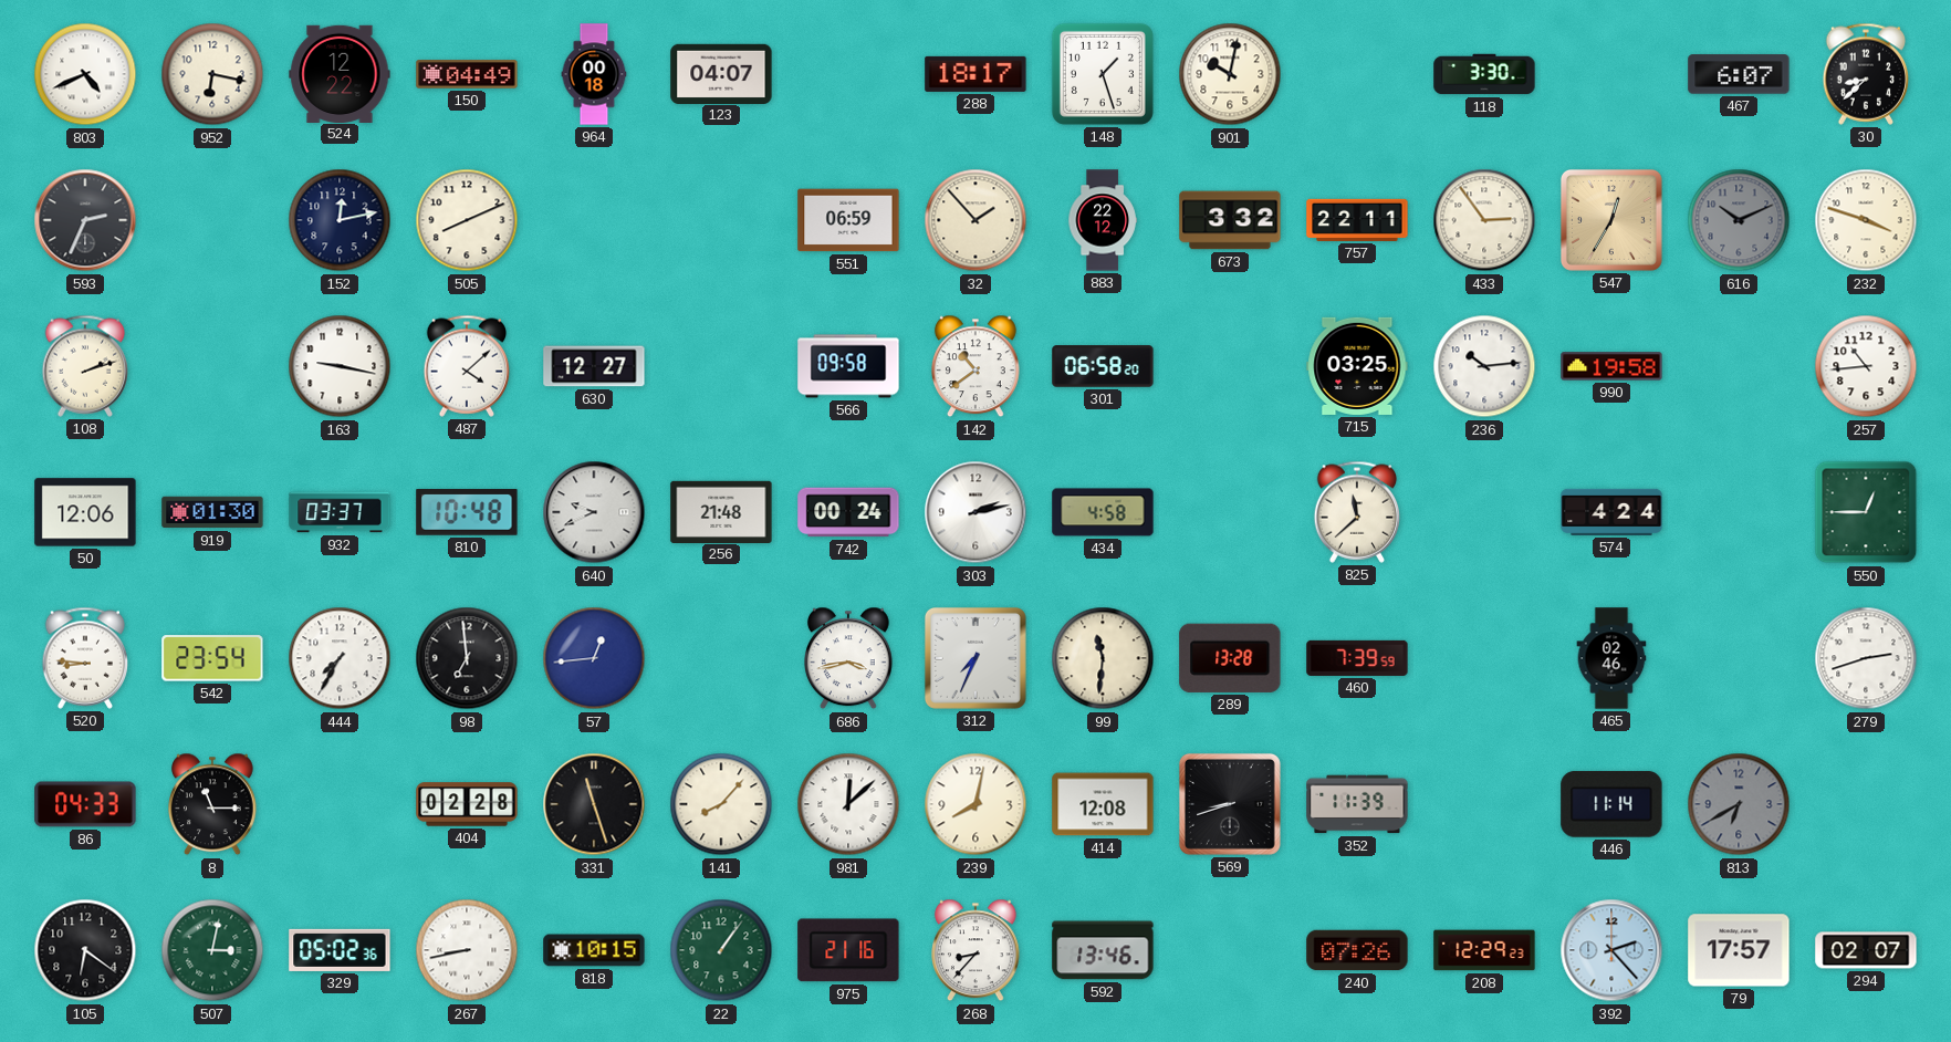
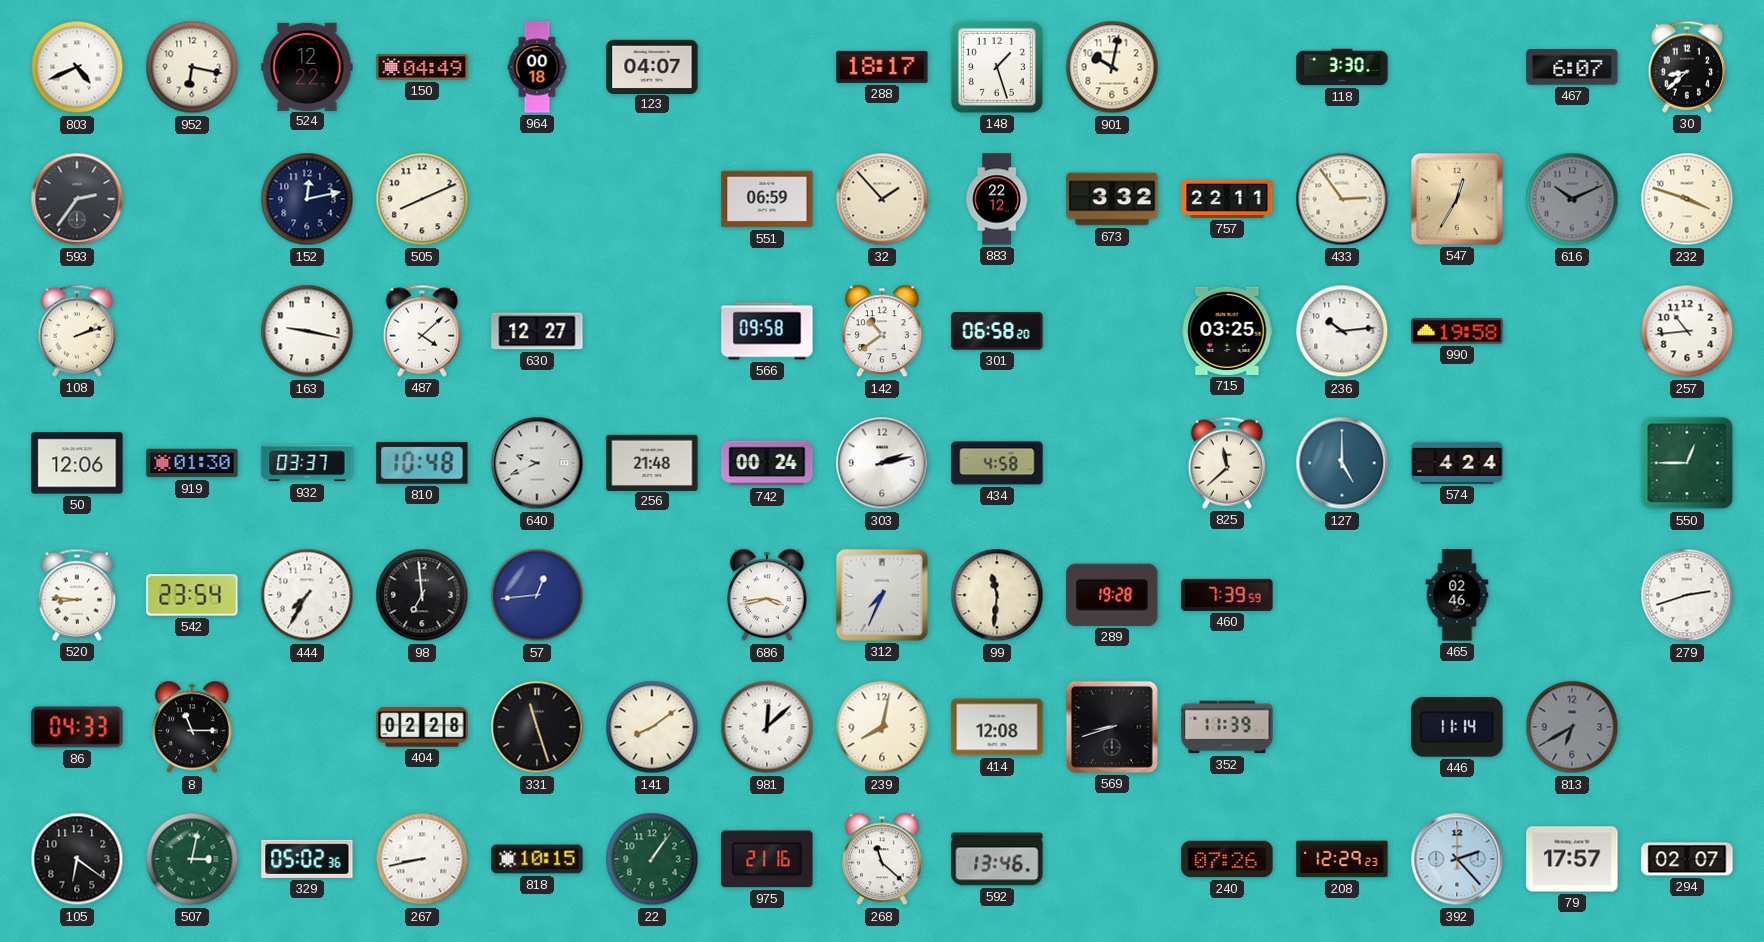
593: 2:34 -> 2:36 (77, 199)
127: none -> 5:00 (1342, 463)
289: 13:28 -> 19:28 (1112, 595)
141: 8:07 -> 8:09 (652, 727)
268: 8:37 -> 11:22 (883, 859)
